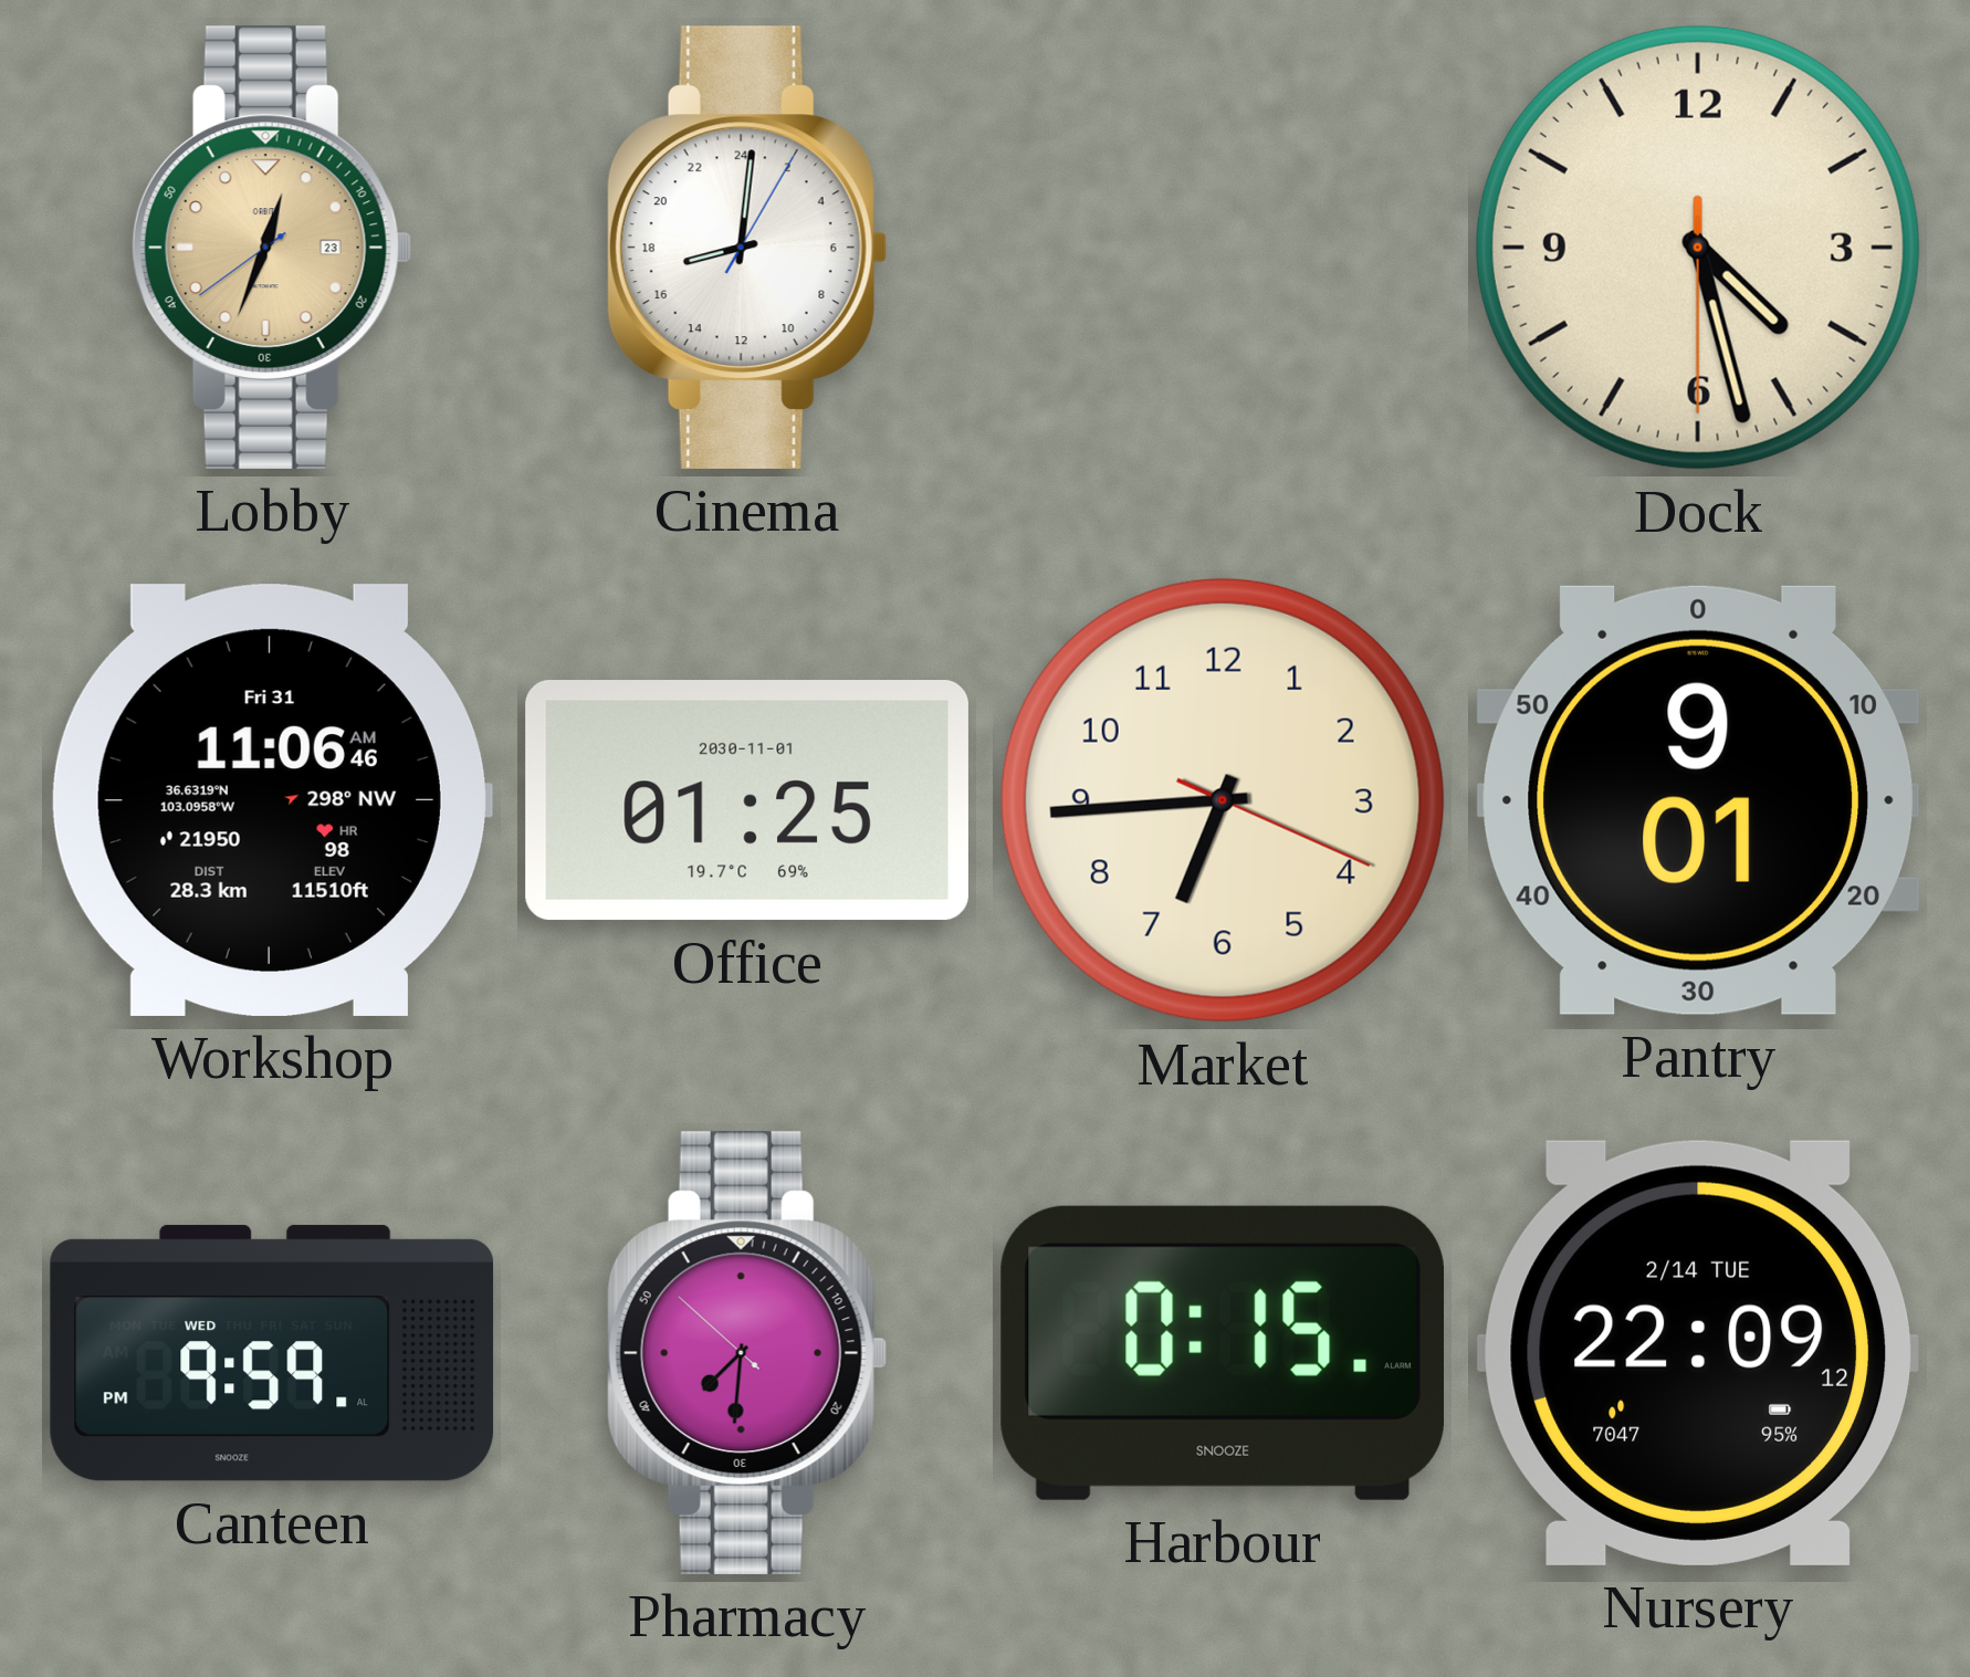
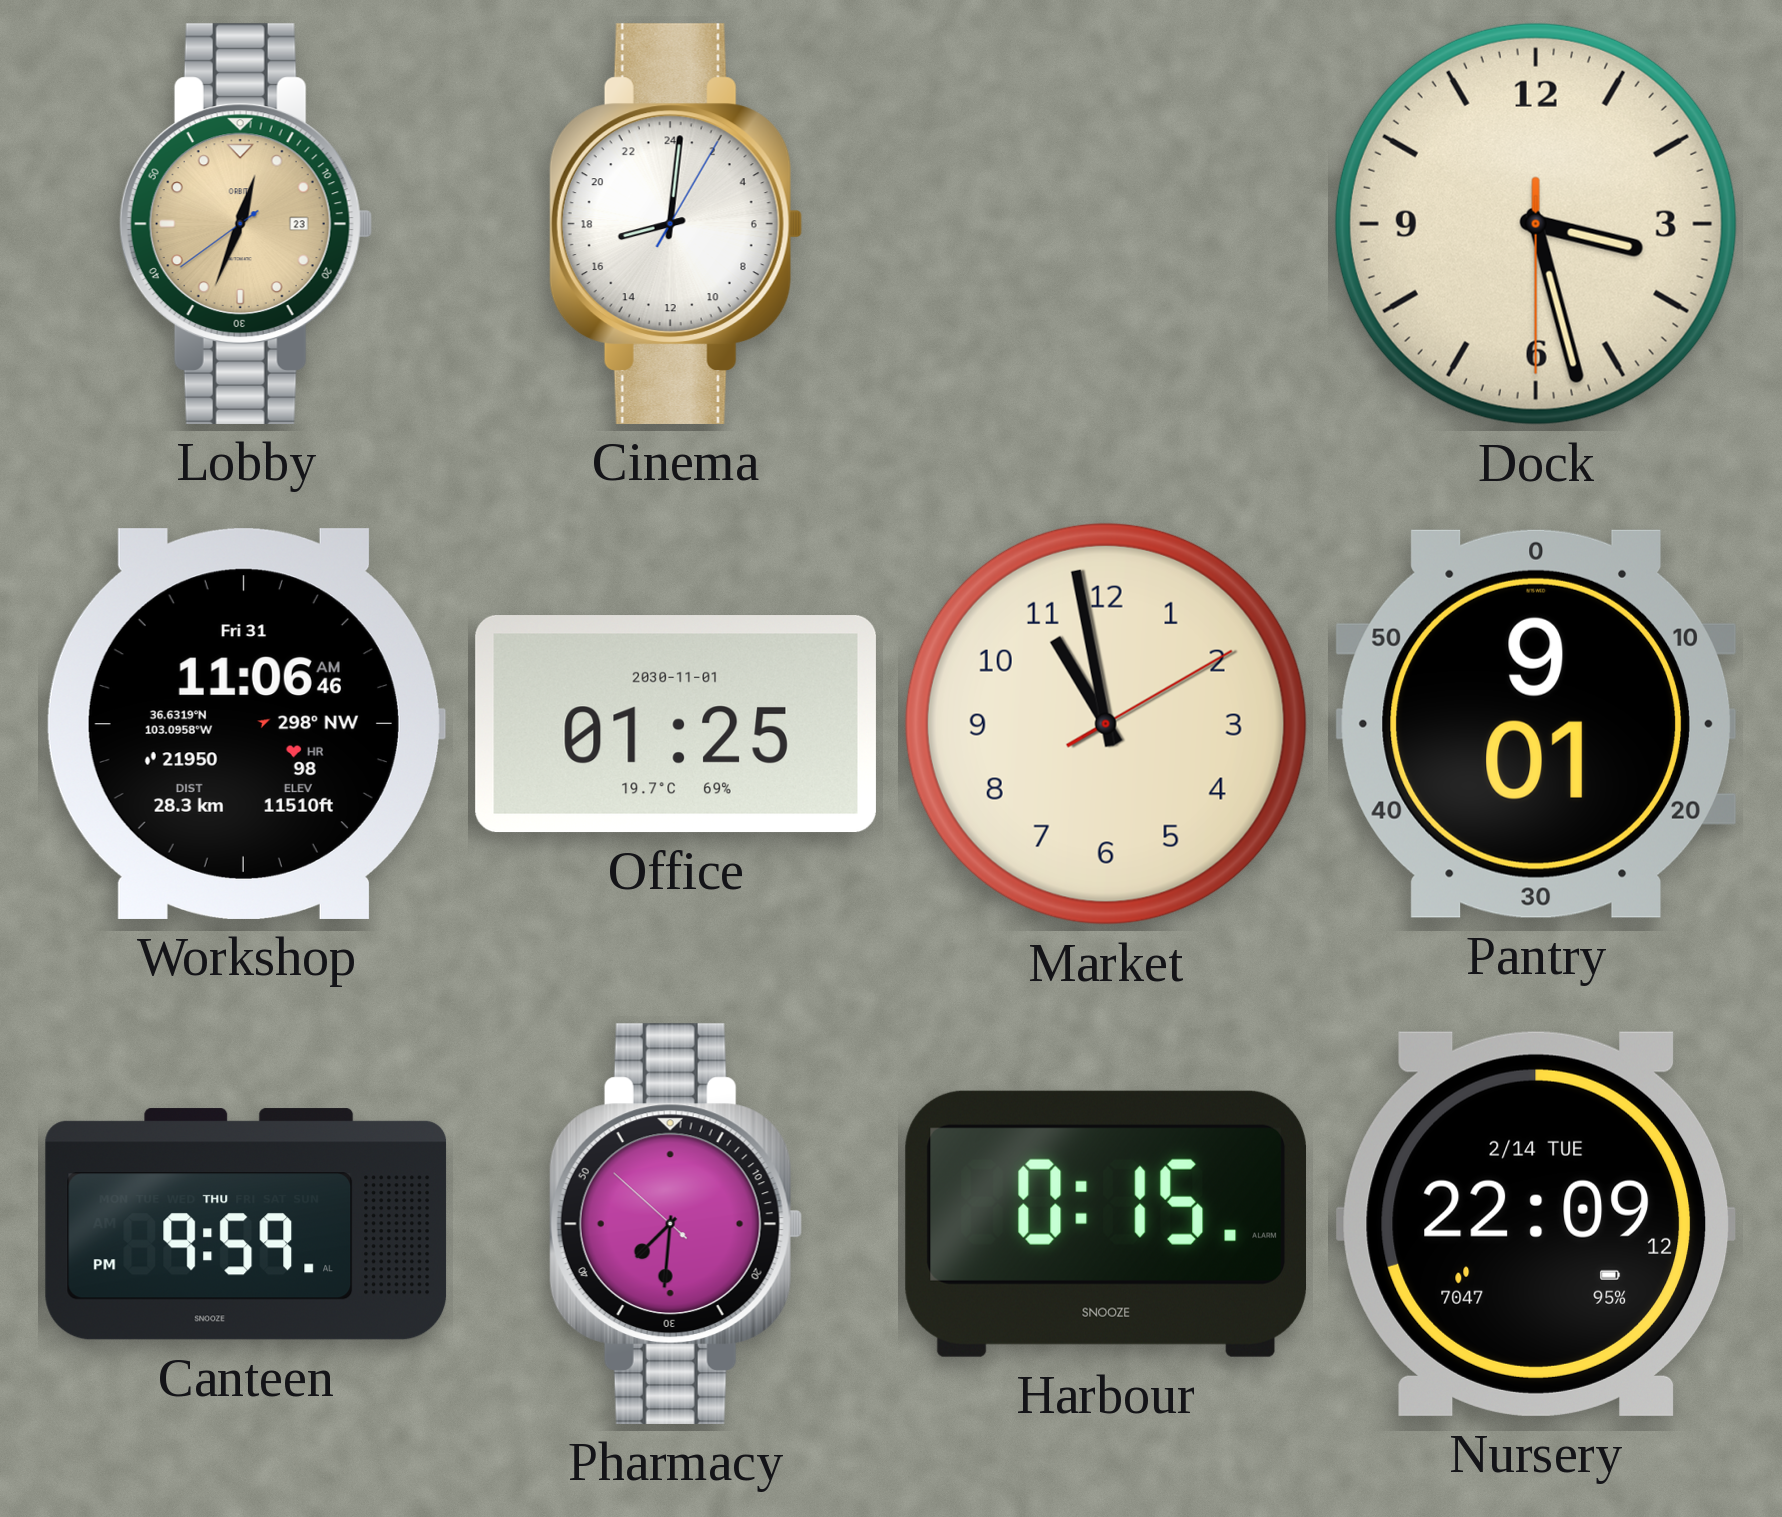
Dock: 4:27 -> 3:27 (1536, 224)
Market: 6:44 -> 10:58 (1106, 724)
Canteen date: WED -> THU (246, 1224)
